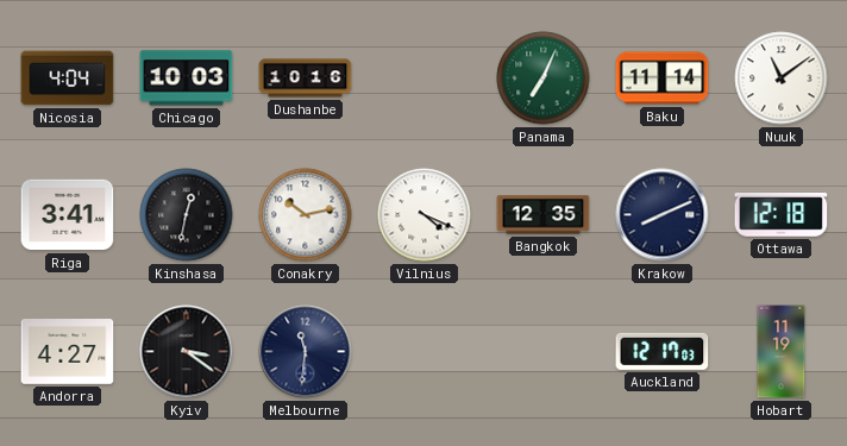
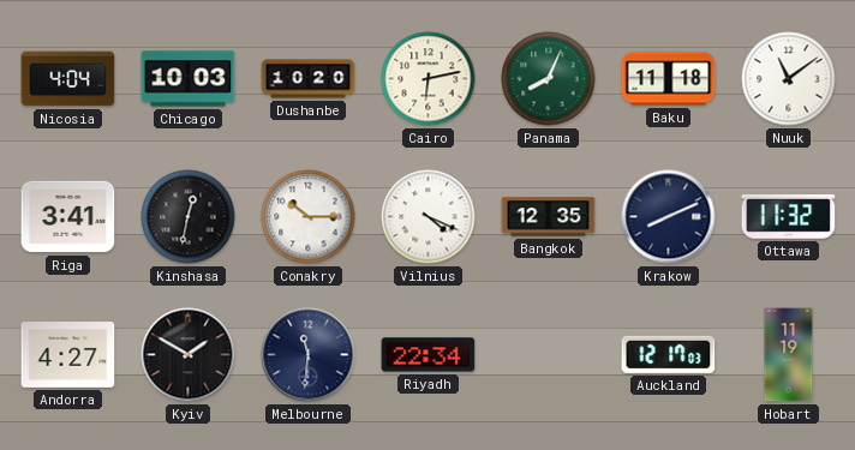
Dushanbe: 10:16 -> 10:20 (309, 79)
Cairo: none -> 6:13 (429, 79)
Panama: 7:04 -> 8:04 (549, 79)
Baku: 11:14 -> 11:18 (669, 79)
Conakry: 10:13 -> 10:15 (309, 217)
Ottawa: 12:18 -> 11:32 (789, 217)
Kyiv: 3:21 -> 1:50 (189, 355)
Riyadh: none -> 22:34 (429, 355)
